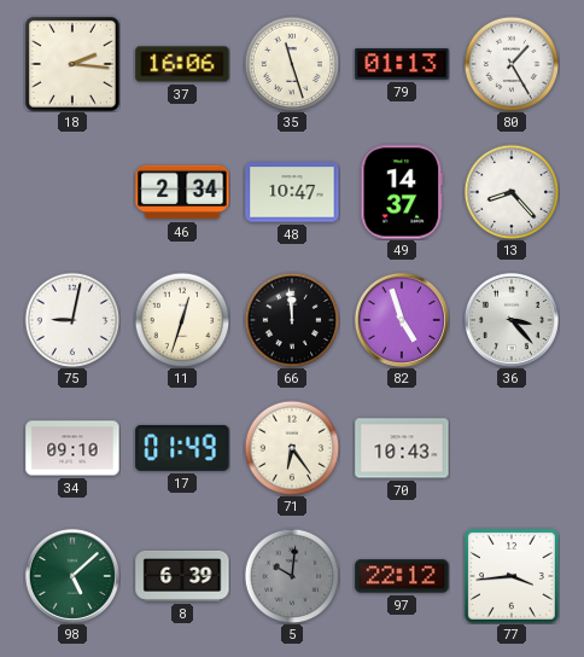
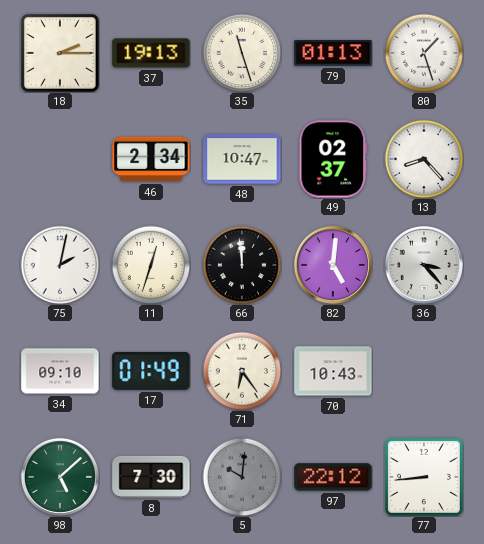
18: 2:16 -> 2:15 (60, 53)
37: 16:06 -> 19:13 (151, 53)
80: 1:25 -> 1:27 (424, 53)
49: 14:37 -> 02:37 (333, 159)
75: 9:02 -> 2:02 (60, 265)
82: 4:57 -> 5:01 (333, 265)
8: 6:39 -> 7:30 (151, 477)
77: 3:44 -> 8:44 (424, 477)
